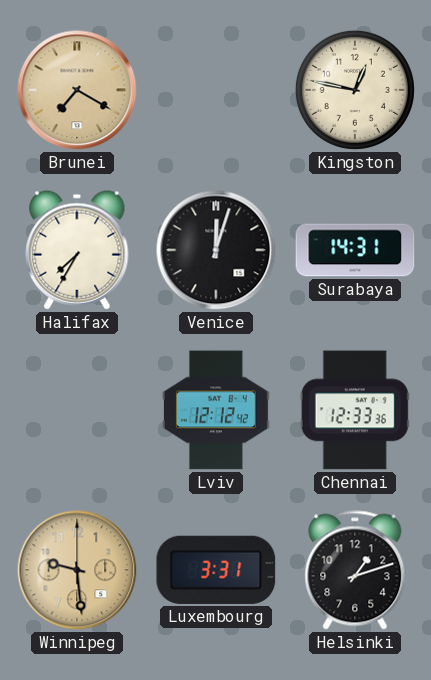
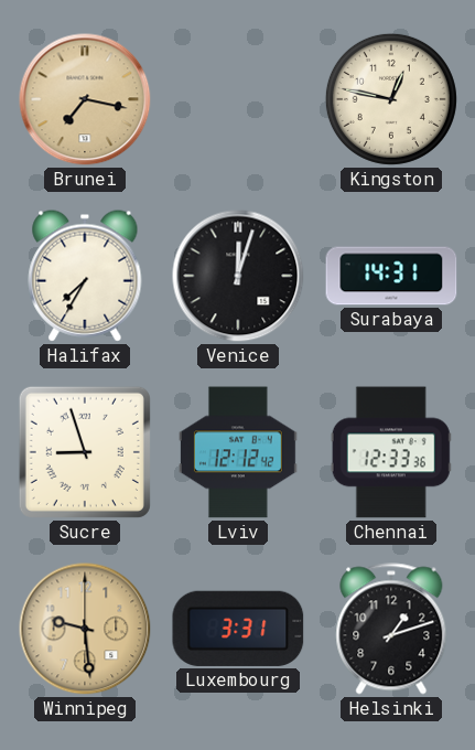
Brunei: 7:20 -> 7:17 (85, 99)
Sucre: none -> 8:57 (85, 452)
